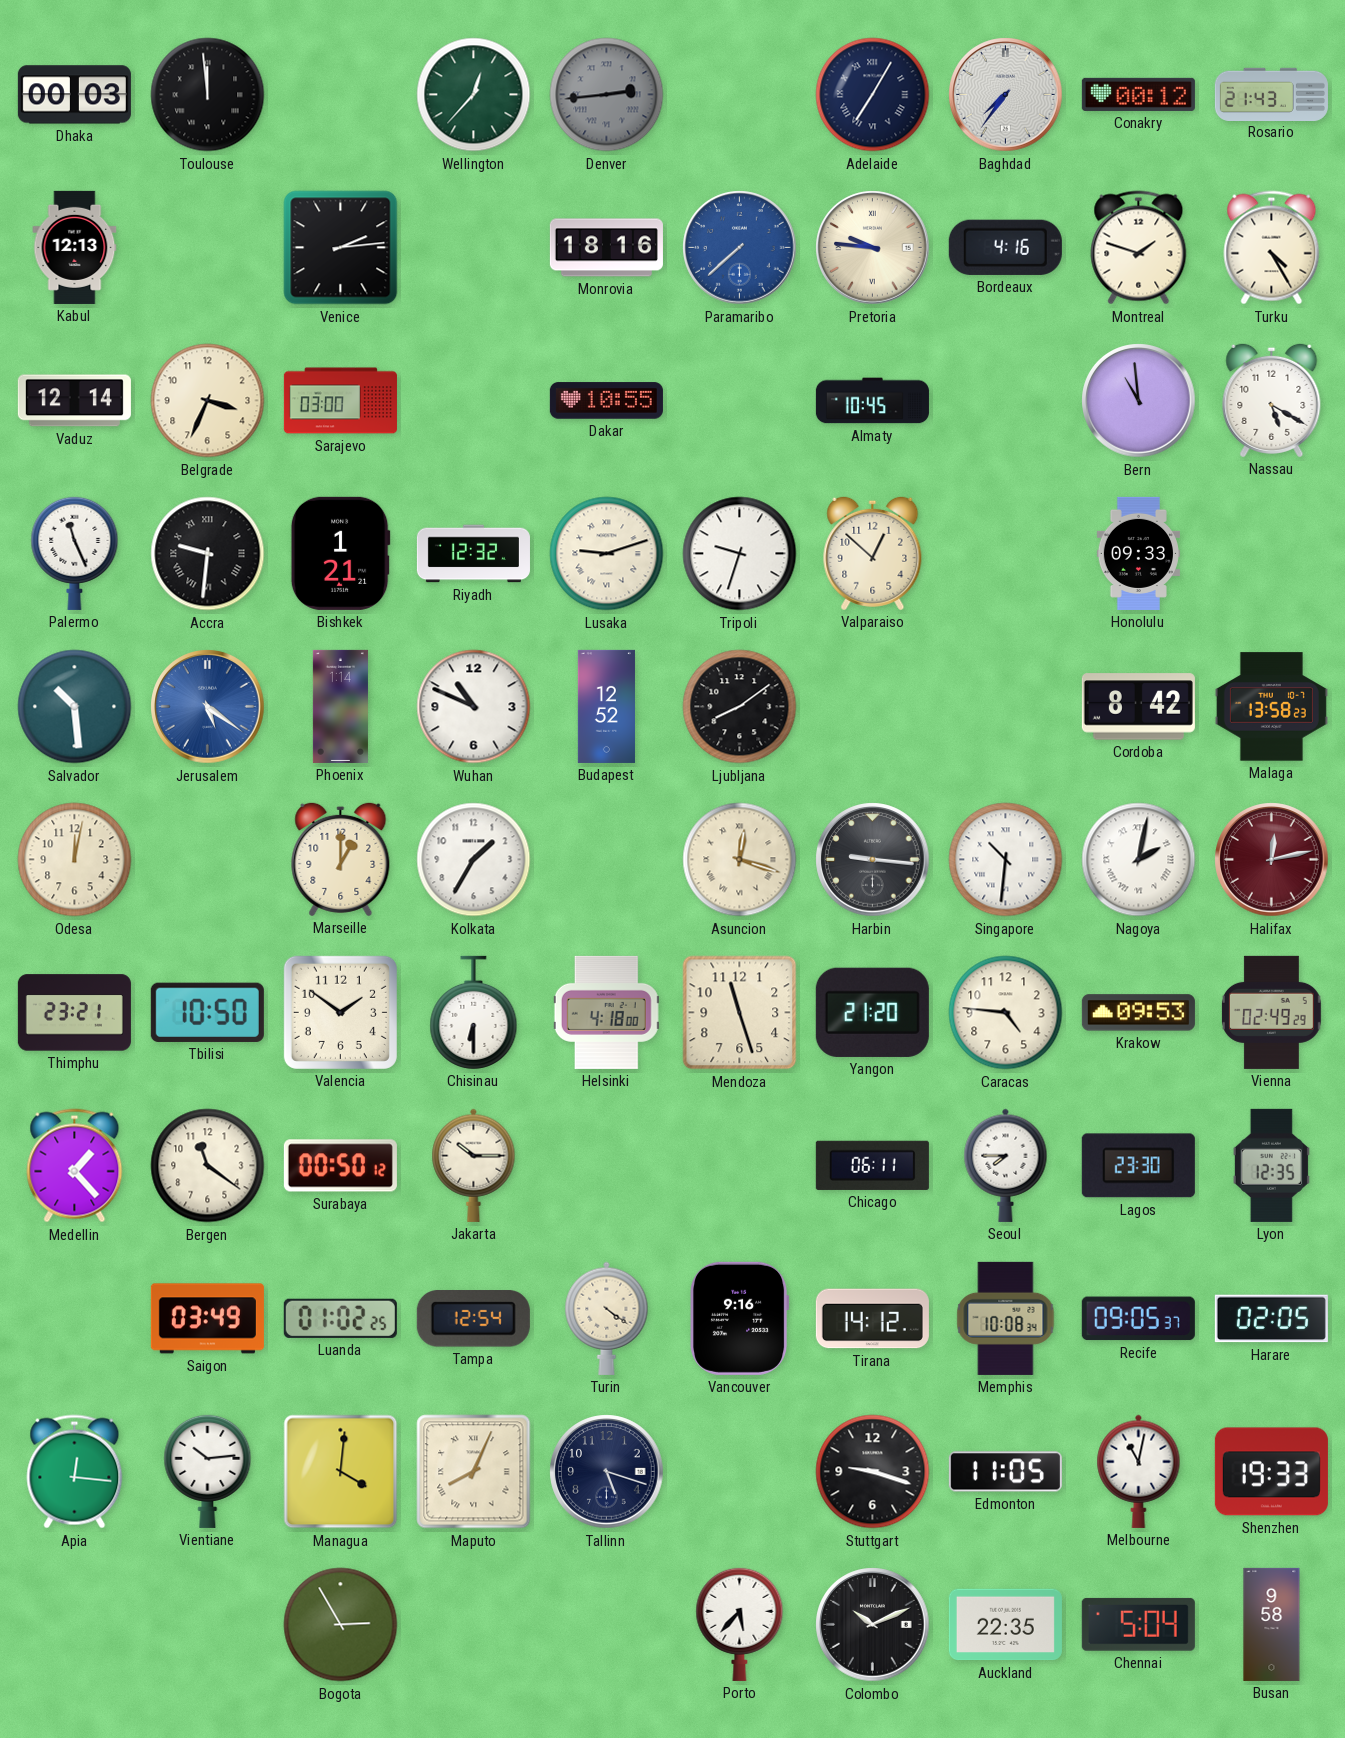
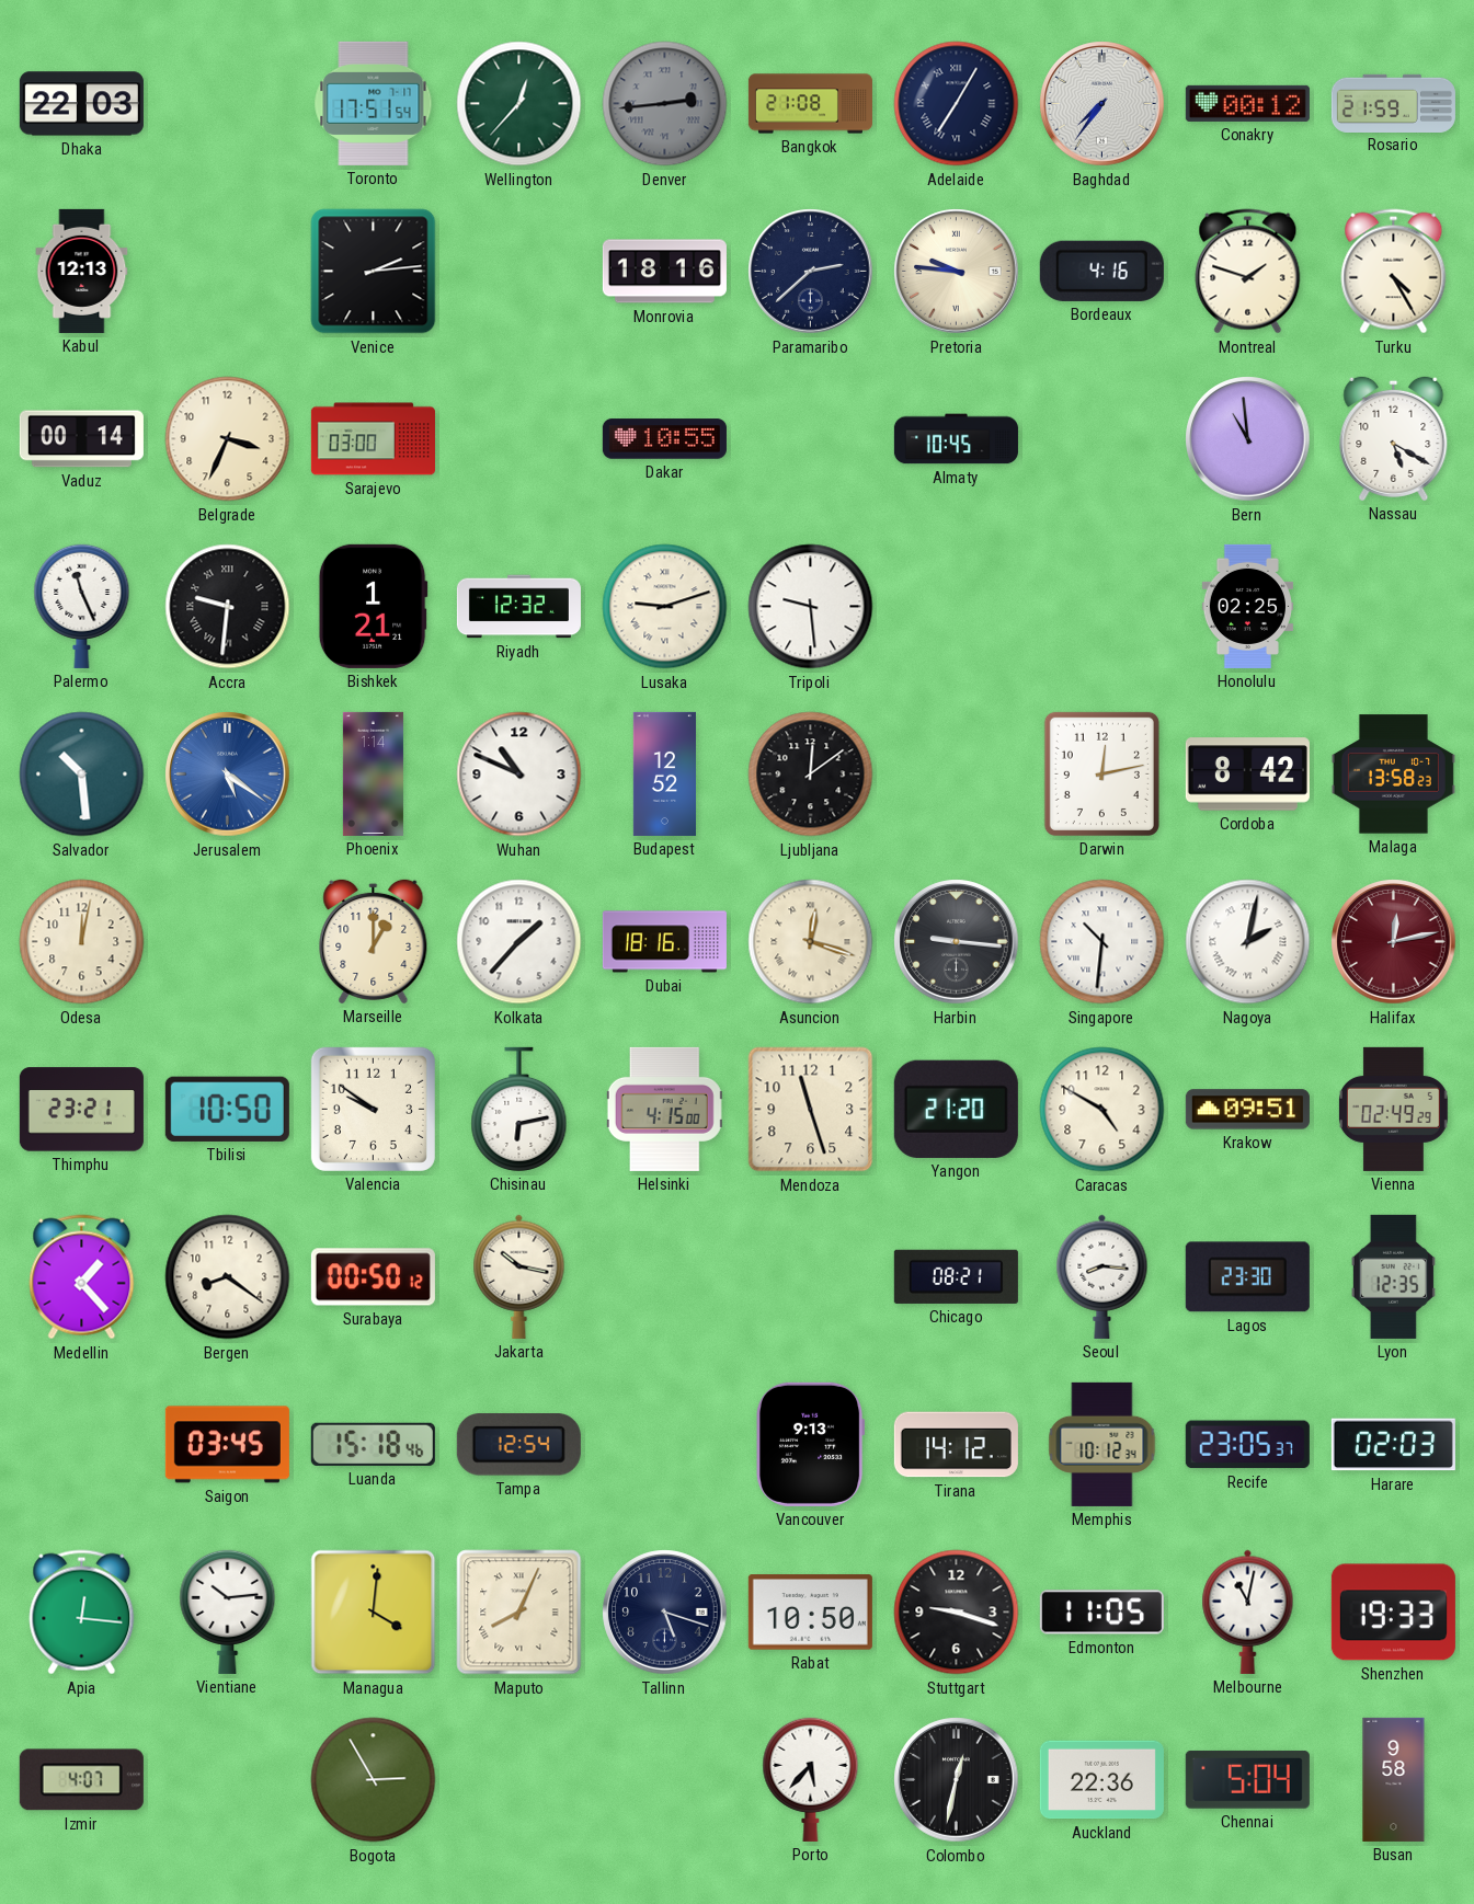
Dhaka: 00:03 -> 22:03 (81, 104)
Toulouse: 11:59 -> none (208, 95)
Toronto: none -> 17:51 (374, 103)
Bangkok: none -> 21:08 (810, 104)
Rosario: 21:43 -> 21:59 (1393, 103)
Paramaribo: 7:38 -> 2:38 (811, 272)
Paramaribo dial: blue -> navy (811, 272)
Vaduz: 12:14 -> 00:14 (81, 439)
Tripoli: 9:33 -> 9:29 (811, 607)
Valparaiso: 12:52 -> none (873, 553)
Honolulu: 09:33 -> 02:25 (1247, 606)
Ljubljana: 8:09 -> 12:09 (811, 775)
Darwin: none -> 12:13 (1101, 773)
Kolkata: 1:35 -> 1:37 (519, 942)
Dubai: none -> 18:16 (664, 942)
Valencia: 1:51 -> 9:51 (373, 1109)
Chisinau: 6:30 -> 6:13 (519, 1109)
Helsinki: 4:18 -> 4:15 (664, 1109)
Caracas: 4:46 -> 4:50 (1102, 1110)
Krakow: 09:53 -> 09:51 (1247, 1110)
Bergen: 11:21 -> 8:21 (228, 1277)
Jakarta: 10:15 -> 10:17 (519, 1276)
Chicago: 06:11 -> 08:21 (956, 1276)
Seoul: 7:45 -> 8:16 (1102, 1276)
Saigon: 03:49 -> 03:45 (227, 1445)
Luanda: 01:02 -> 15:18 (373, 1444)
Turin: 4:21 -> none (607, 1318)
Vancouver: 9:16 -> 9:13 (811, 1444)
Memphis: 10:08 -> 10:12 (1102, 1444)
Recife: 09:05 -> 23:05 (1247, 1445)
Harare: 02:05 -> 02:03 (1393, 1445)
Rabat: none -> 10:50 (810, 1613)
Izmir: none -> 4:07 (81, 1780)
Colombo: 10:11 -> 12:32 (957, 1780)
Auckland: 22:35 -> 22:36 (1101, 1780)
